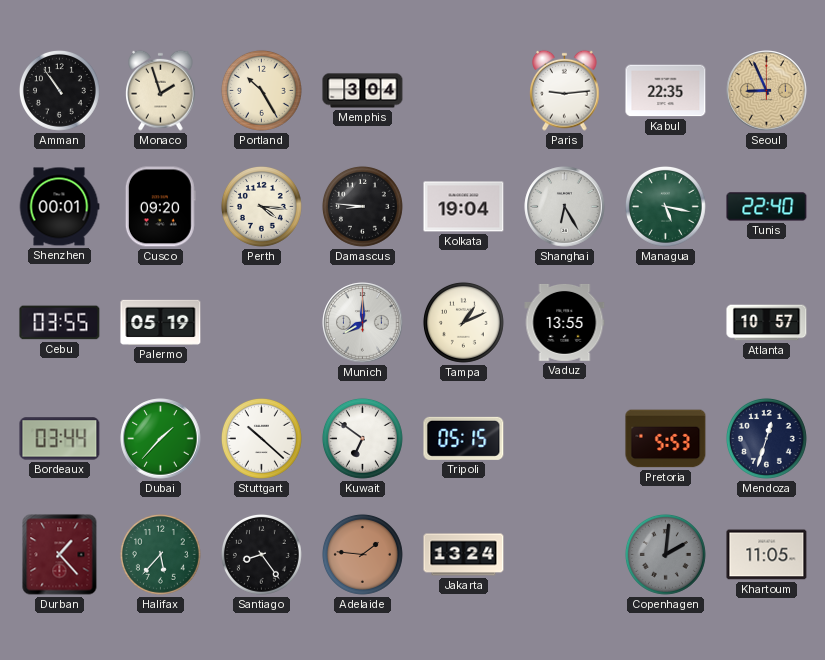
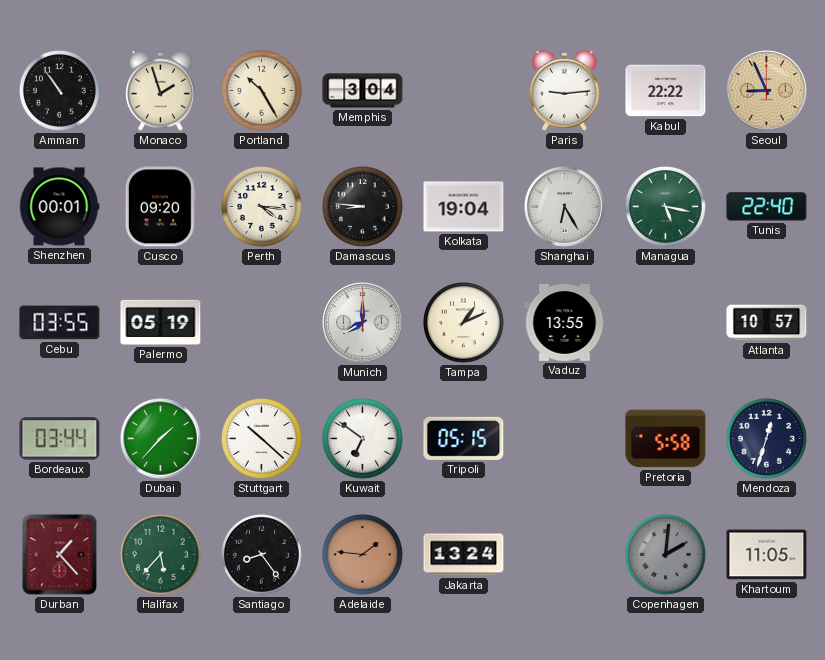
Kabul: 22:35 -> 22:22 (666, 91)
Pretoria: 5:53 -> 5:58 (666, 439)
